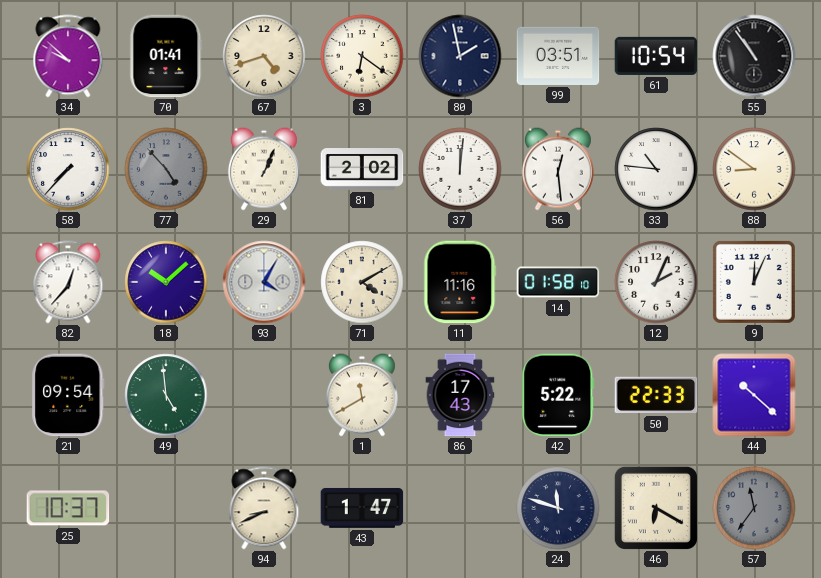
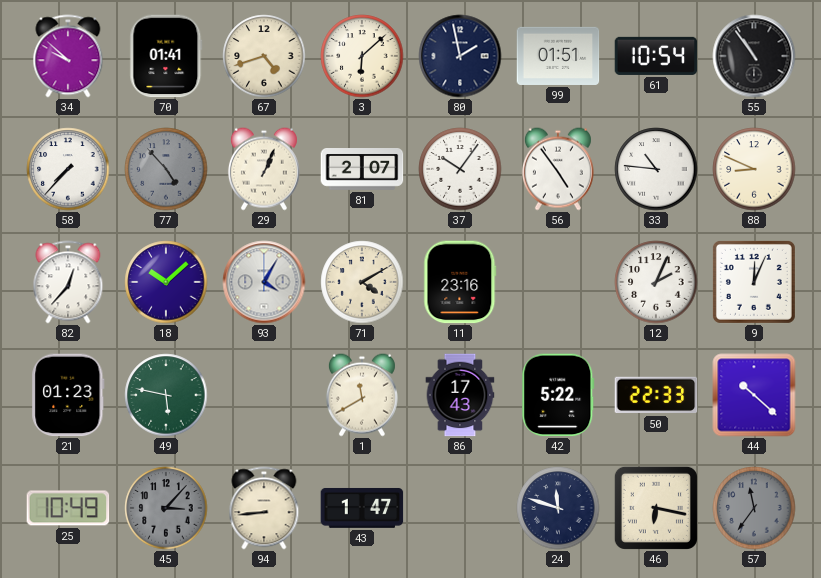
3: 6:21 -> 6:08 (362, 56)
99: 03:51 -> 01:51 (558, 56)
81: 2:02 -> 2:07 (362, 170)
37: 12:01 -> 10:06 (460, 169)
56: 12:29 -> 4:54 (558, 169)
88: 8:51 -> 8:49 (754, 169)
11: 11:16 -> 23:16 (460, 282)
14: 01:58 -> none (558, 282)
21: 09:54 -> 01:23 (68, 395)
49: 4:59 -> 5:47 (166, 395)
25: 10:37 -> 10:49 (68, 508)
45: none -> 3:07 (166, 508)
94: 8:41 -> 8:44 (264, 508)
46: 6:20 -> 6:17 (656, 508)
